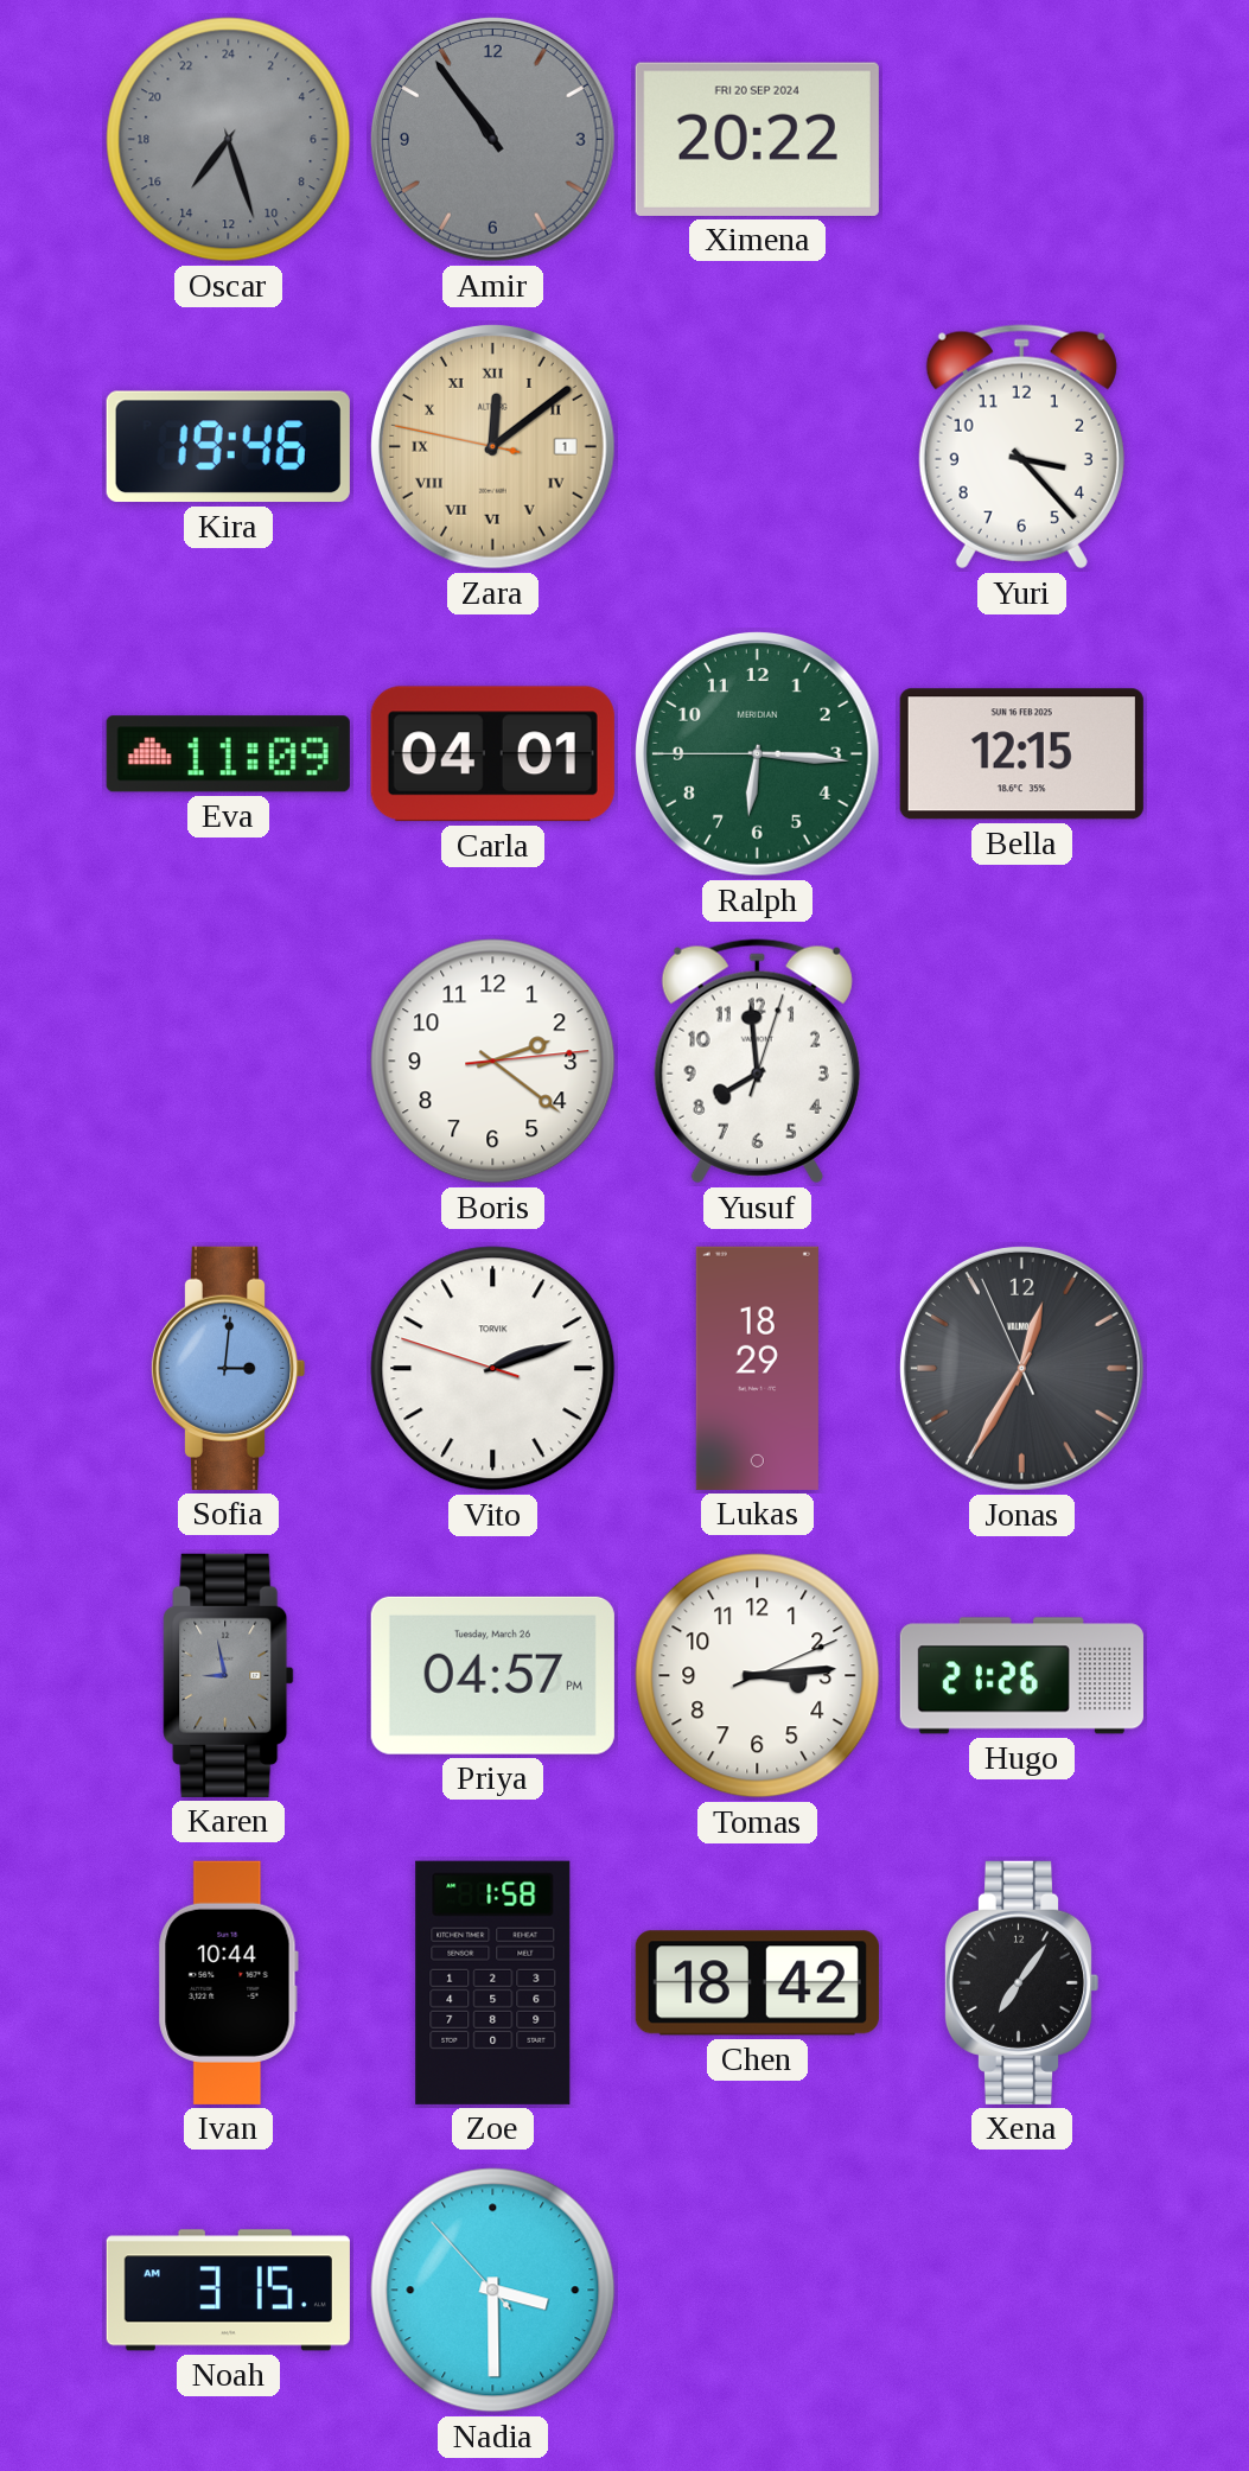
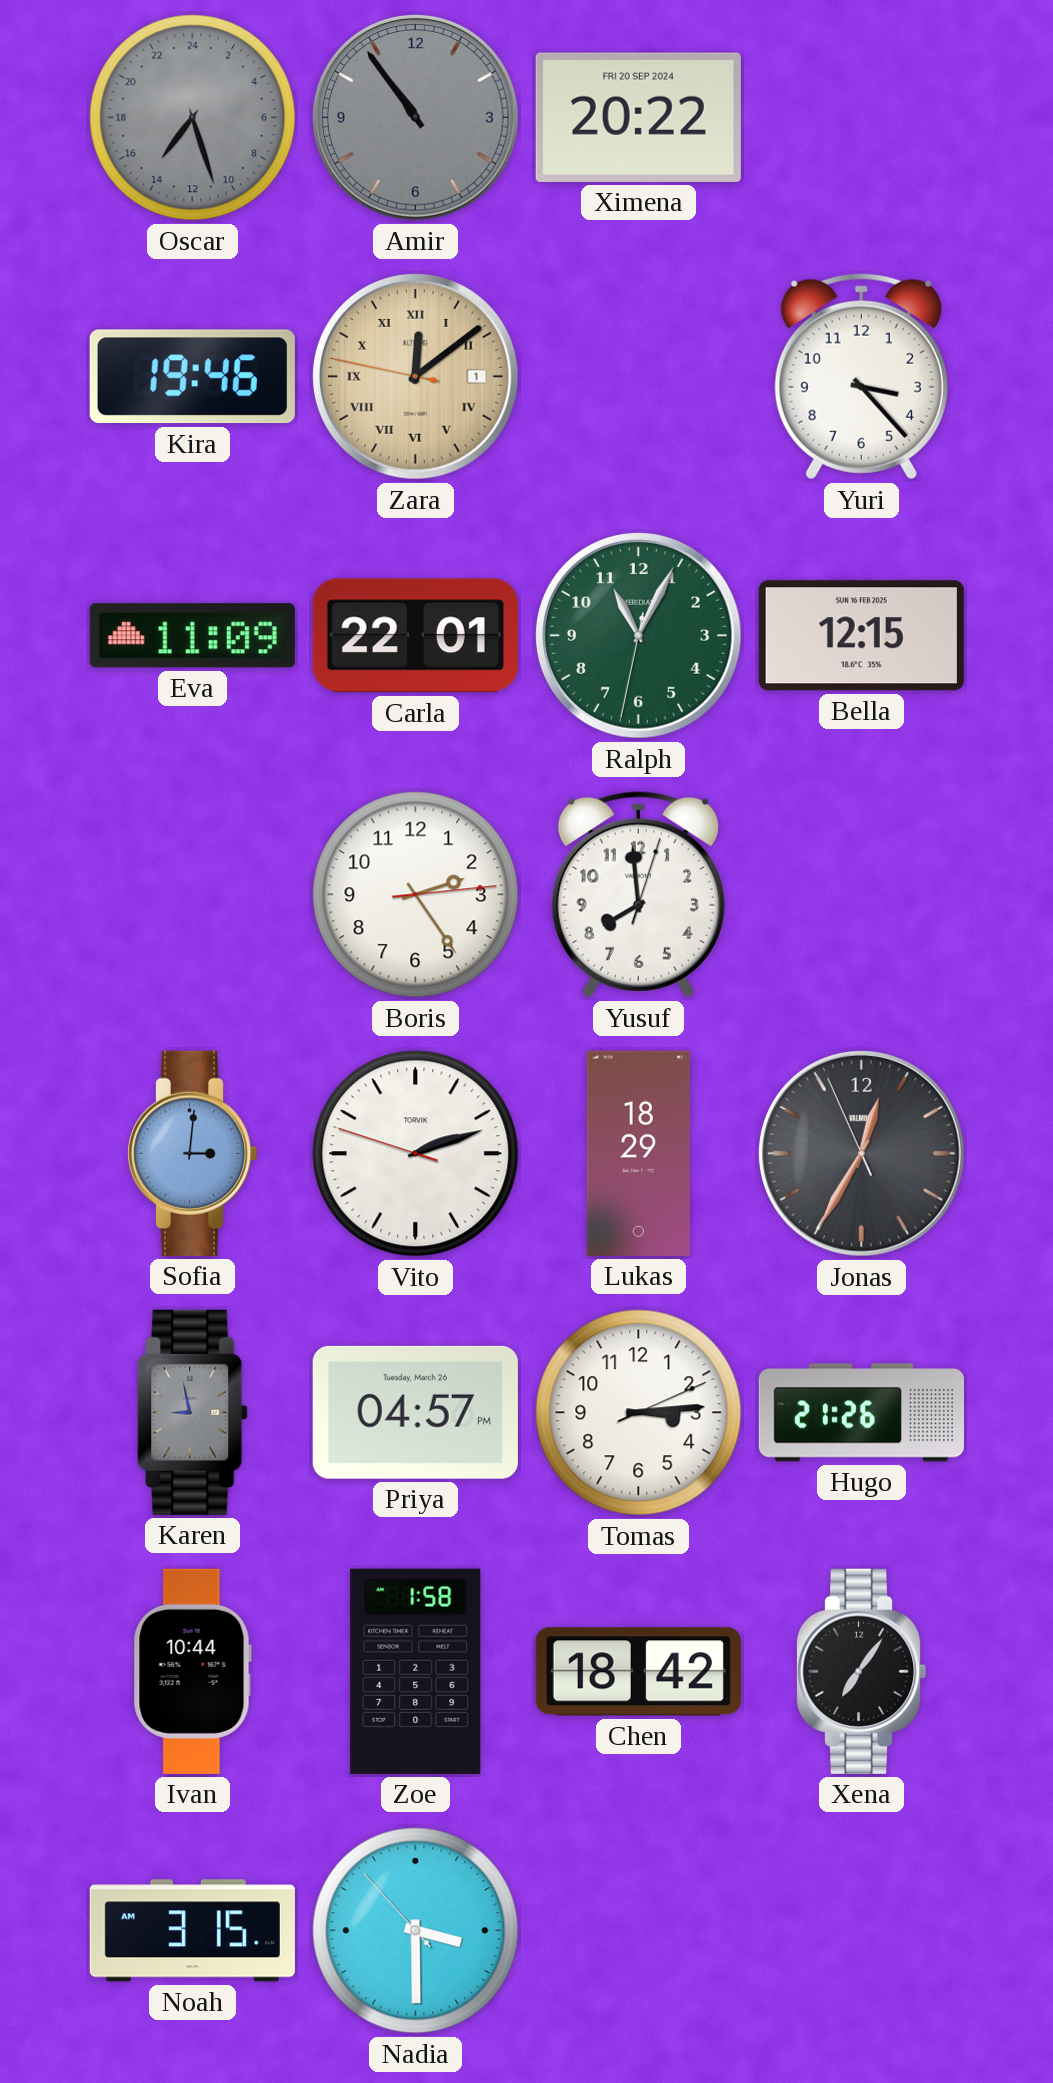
Carla: 04:01 -> 22:01 (415, 636)
Ralph: 6:15 -> 11:04 (638, 635)
Boris: 2:21 -> 2:24 (416, 895)
